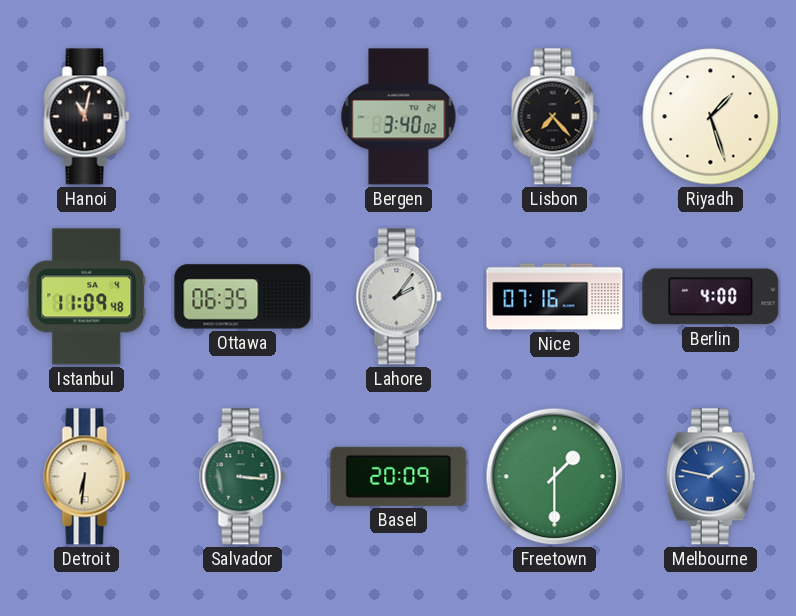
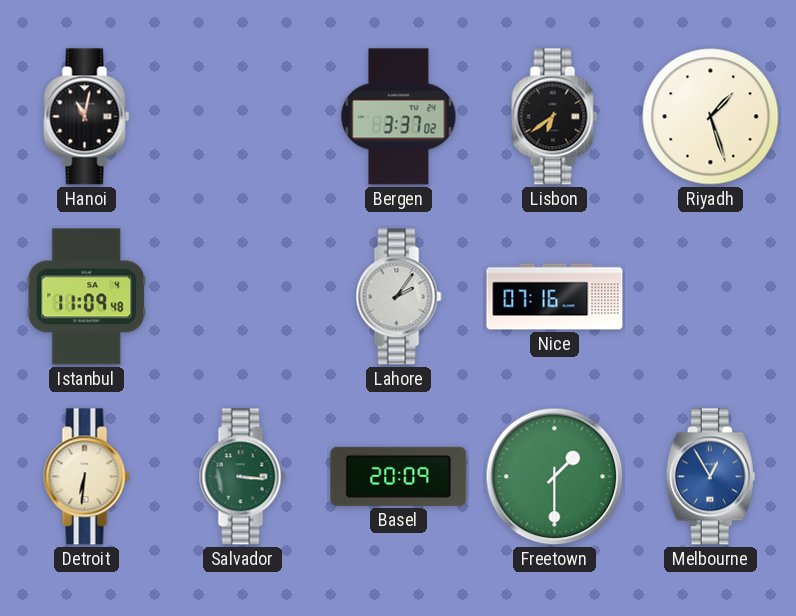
Bergen: 3:40 -> 3:37 (399, 117)
Lisbon: 7:23 -> 6:39 (555, 117)
Ottawa: 06:35 -> none (243, 297)
Berlin: 4:00 -> none (711, 297)
Melbourne: 1:47 -> 12:55 (710, 477)
